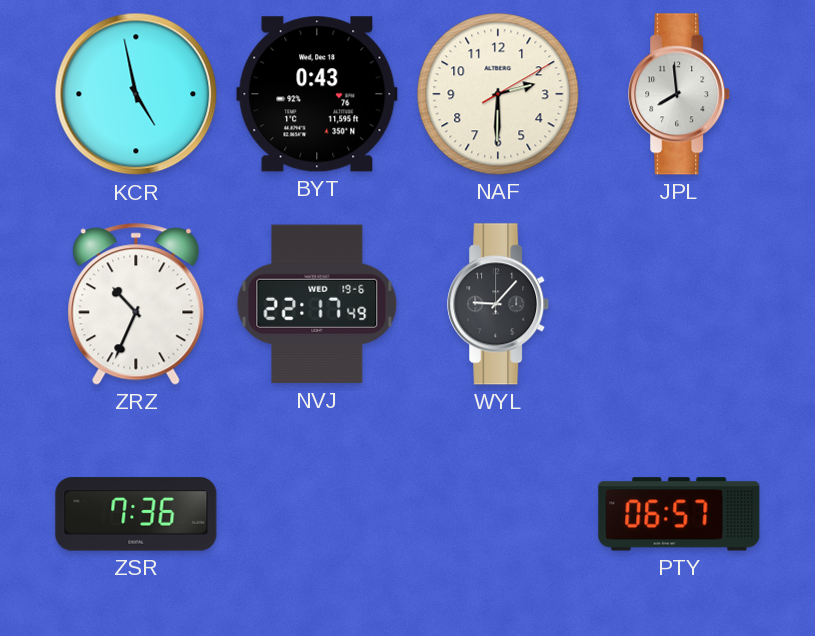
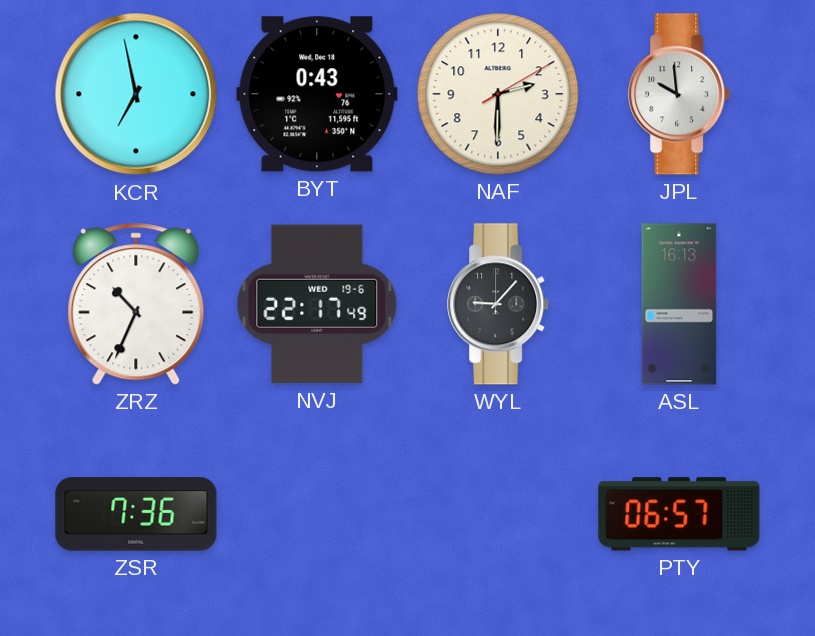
KCR: 4:58 -> 6:58 (136, 94)
JPL: 7:59 -> 9:59 (680, 94)
ASL: none -> 16:13 (679, 304)
